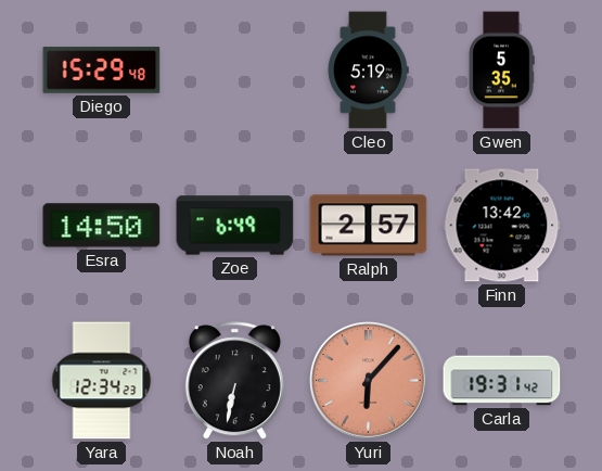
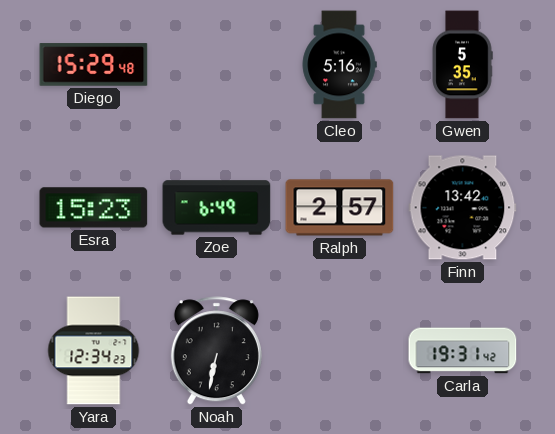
Cleo: 5:19 -> 5:16 (339, 65)
Esra: 14:50 -> 15:23 (94, 208)
Yuri: 6:07 -> none (369, 381)
